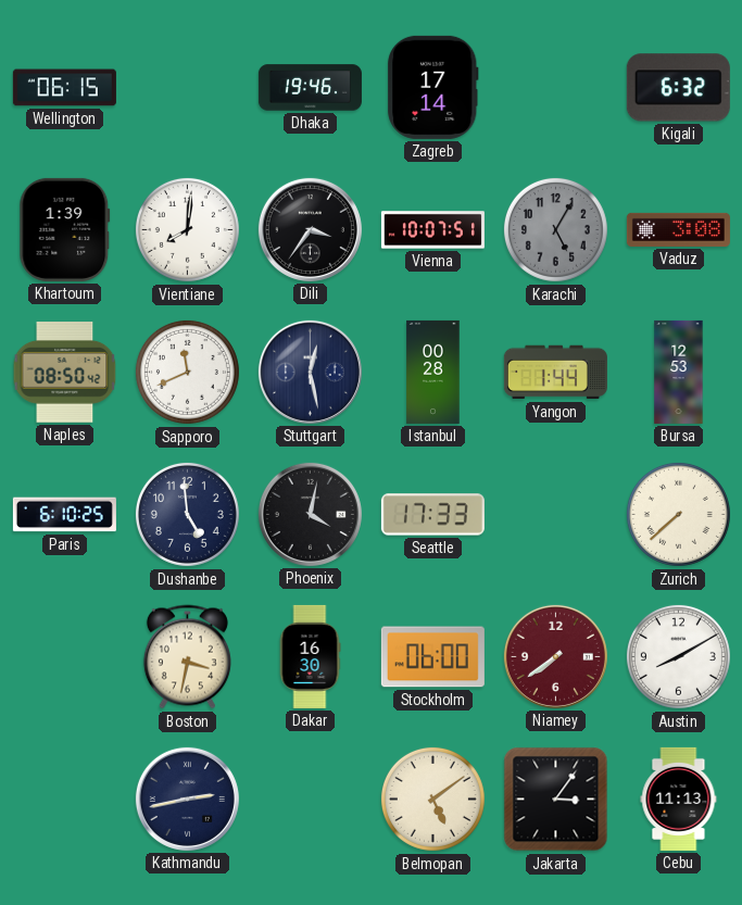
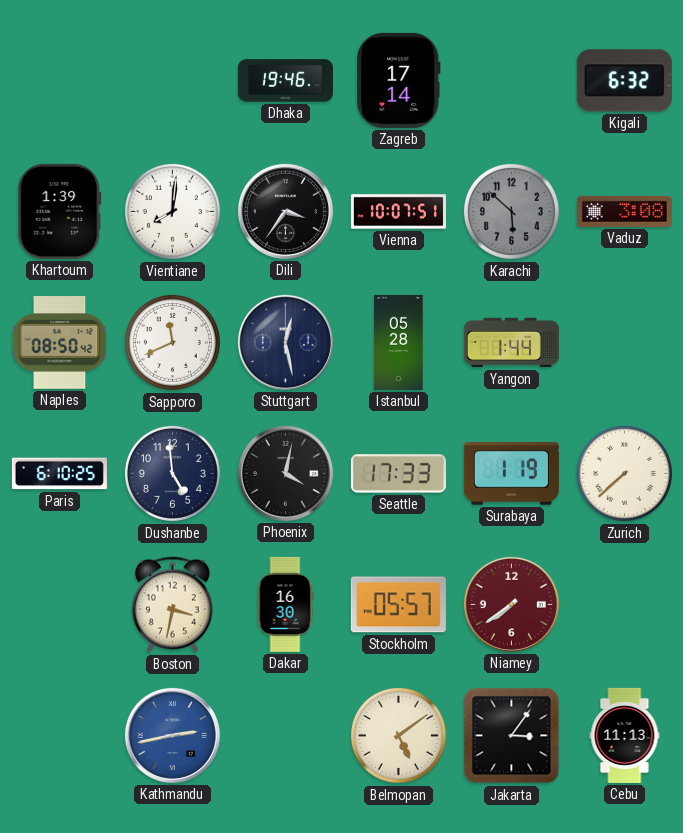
Wellington: 06:15 -> none (64, 88)
Karachi: 5:05 -> 5:52 (511, 211)
Istanbul: 00:28 -> 05:28 (399, 342)
Bursa: 12:53 -> none (679, 372)
Surabaya: none -> 1:19 (511, 474)
Stockholm: 06:00 -> 05:57 (398, 605)
Austin: 8:10 -> none (678, 656)
Kathmandu dial: navy -> blue (172, 735)
